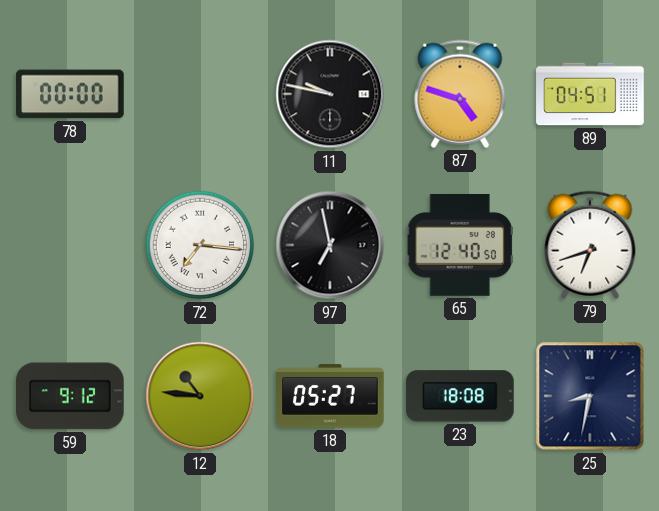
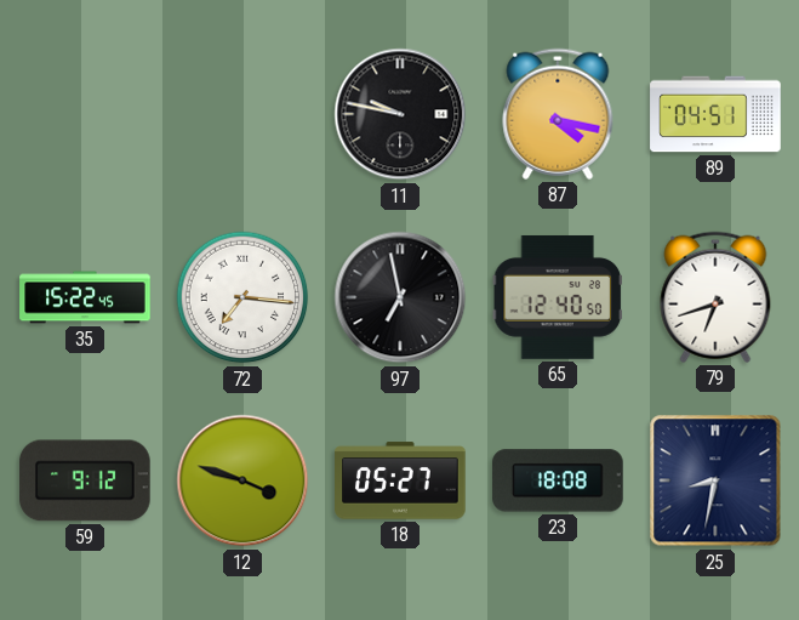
78: 00:00 -> none (70, 94)
87: 4:48 -> 4:17 (558, 114)
35: none -> 15:22 (85, 297)
12: 10:46 -> 3:48 (242, 480)
